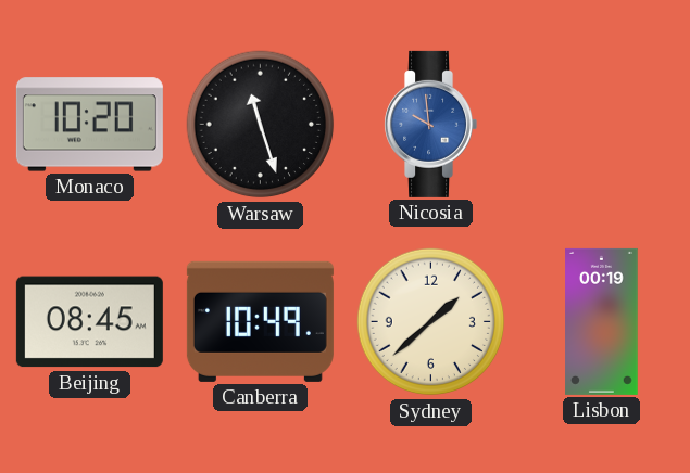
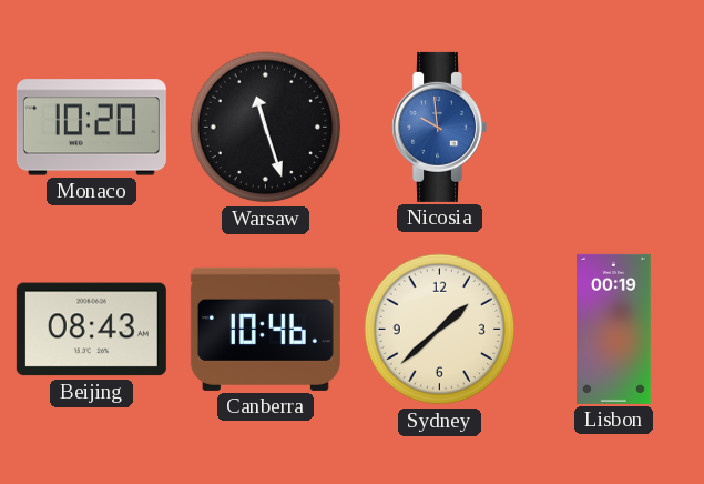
Beijing: 08:45 -> 08:43 (91, 330)
Canberra: 10:49 -> 10:46 (265, 329)
